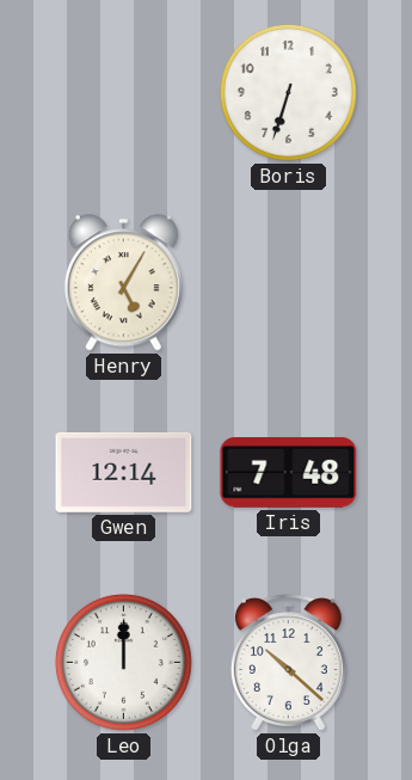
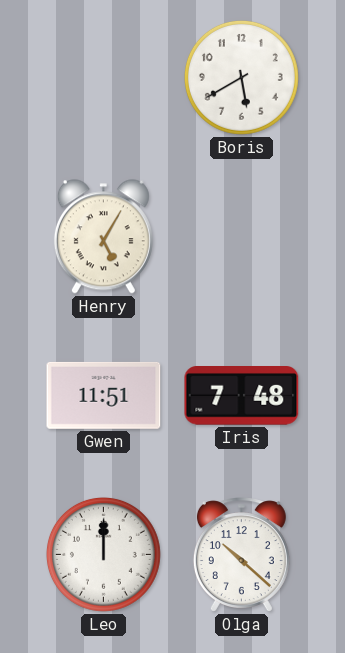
Boris: 6:33 -> 5:40 (241, 77)
Gwen: 12:14 -> 11:51 (104, 395)
